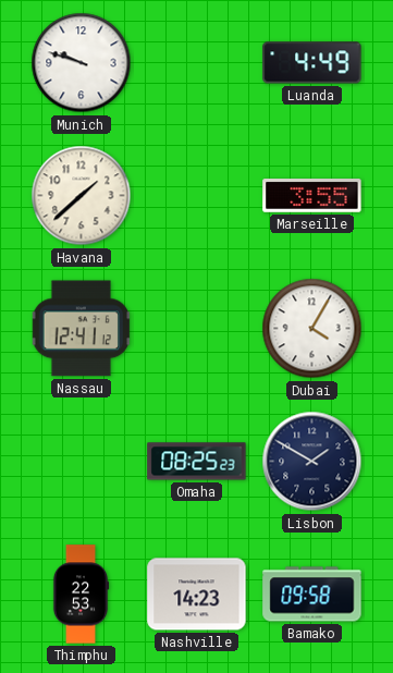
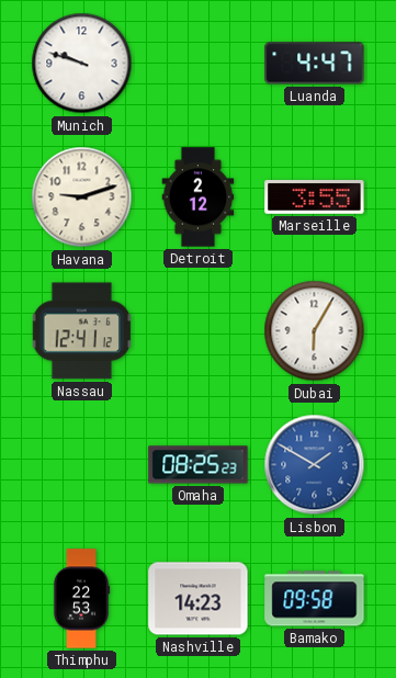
Luanda: 4:49 -> 4:47 (315, 64)
Havana: 1:38 -> 9:12 (82, 197)
Detroit: none -> 2:12 (199, 197)
Dubai: 4:05 -> 6:05 (315, 331)
Lisbon dial: navy -> blue (315, 465)
